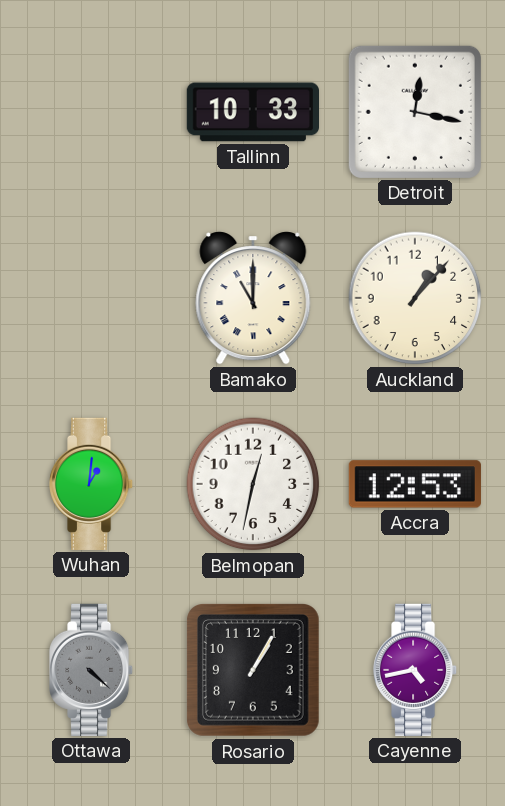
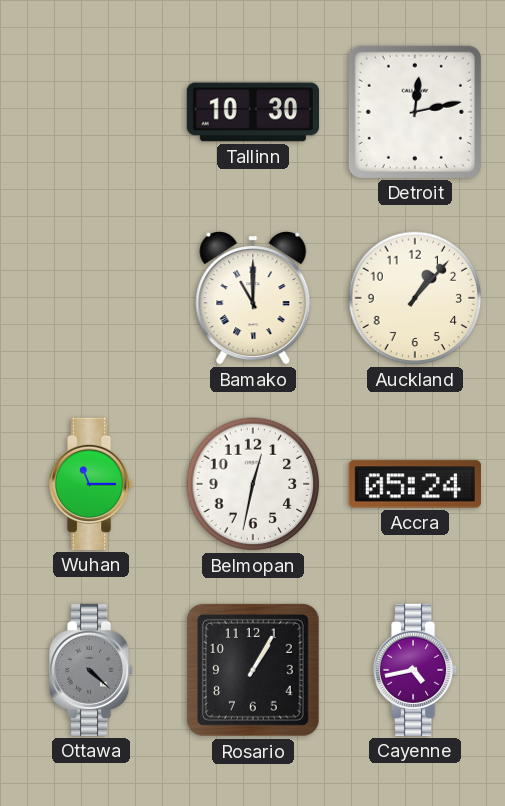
Tallinn: 10:33 -> 10:30 (252, 112)
Detroit: 12:17 -> 12:13 (415, 112)
Wuhan: 1:01 -> 11:15 (92, 484)
Accra: 12:53 -> 05:24 (415, 484)
